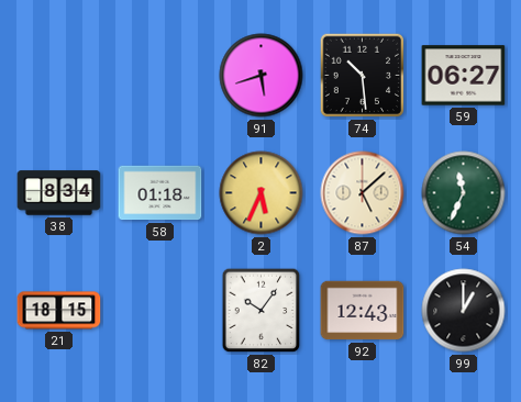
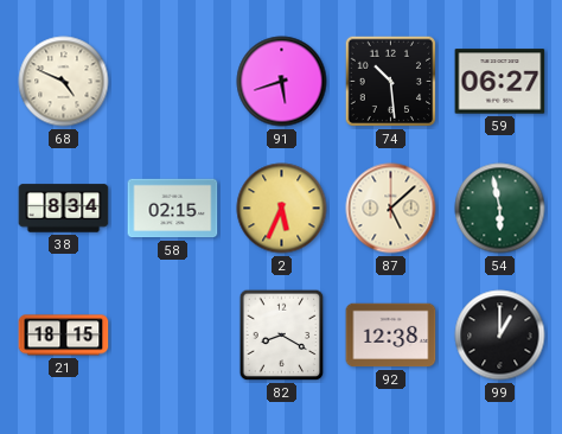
68: none -> 4:49 (64, 82)
58: 01:18 -> 02:15 (173, 209)
54: 11:34 -> 5:58 (500, 209)
82: 10:06 -> 8:20 (282, 336)
92: 12:43 -> 12:38 (391, 336)
